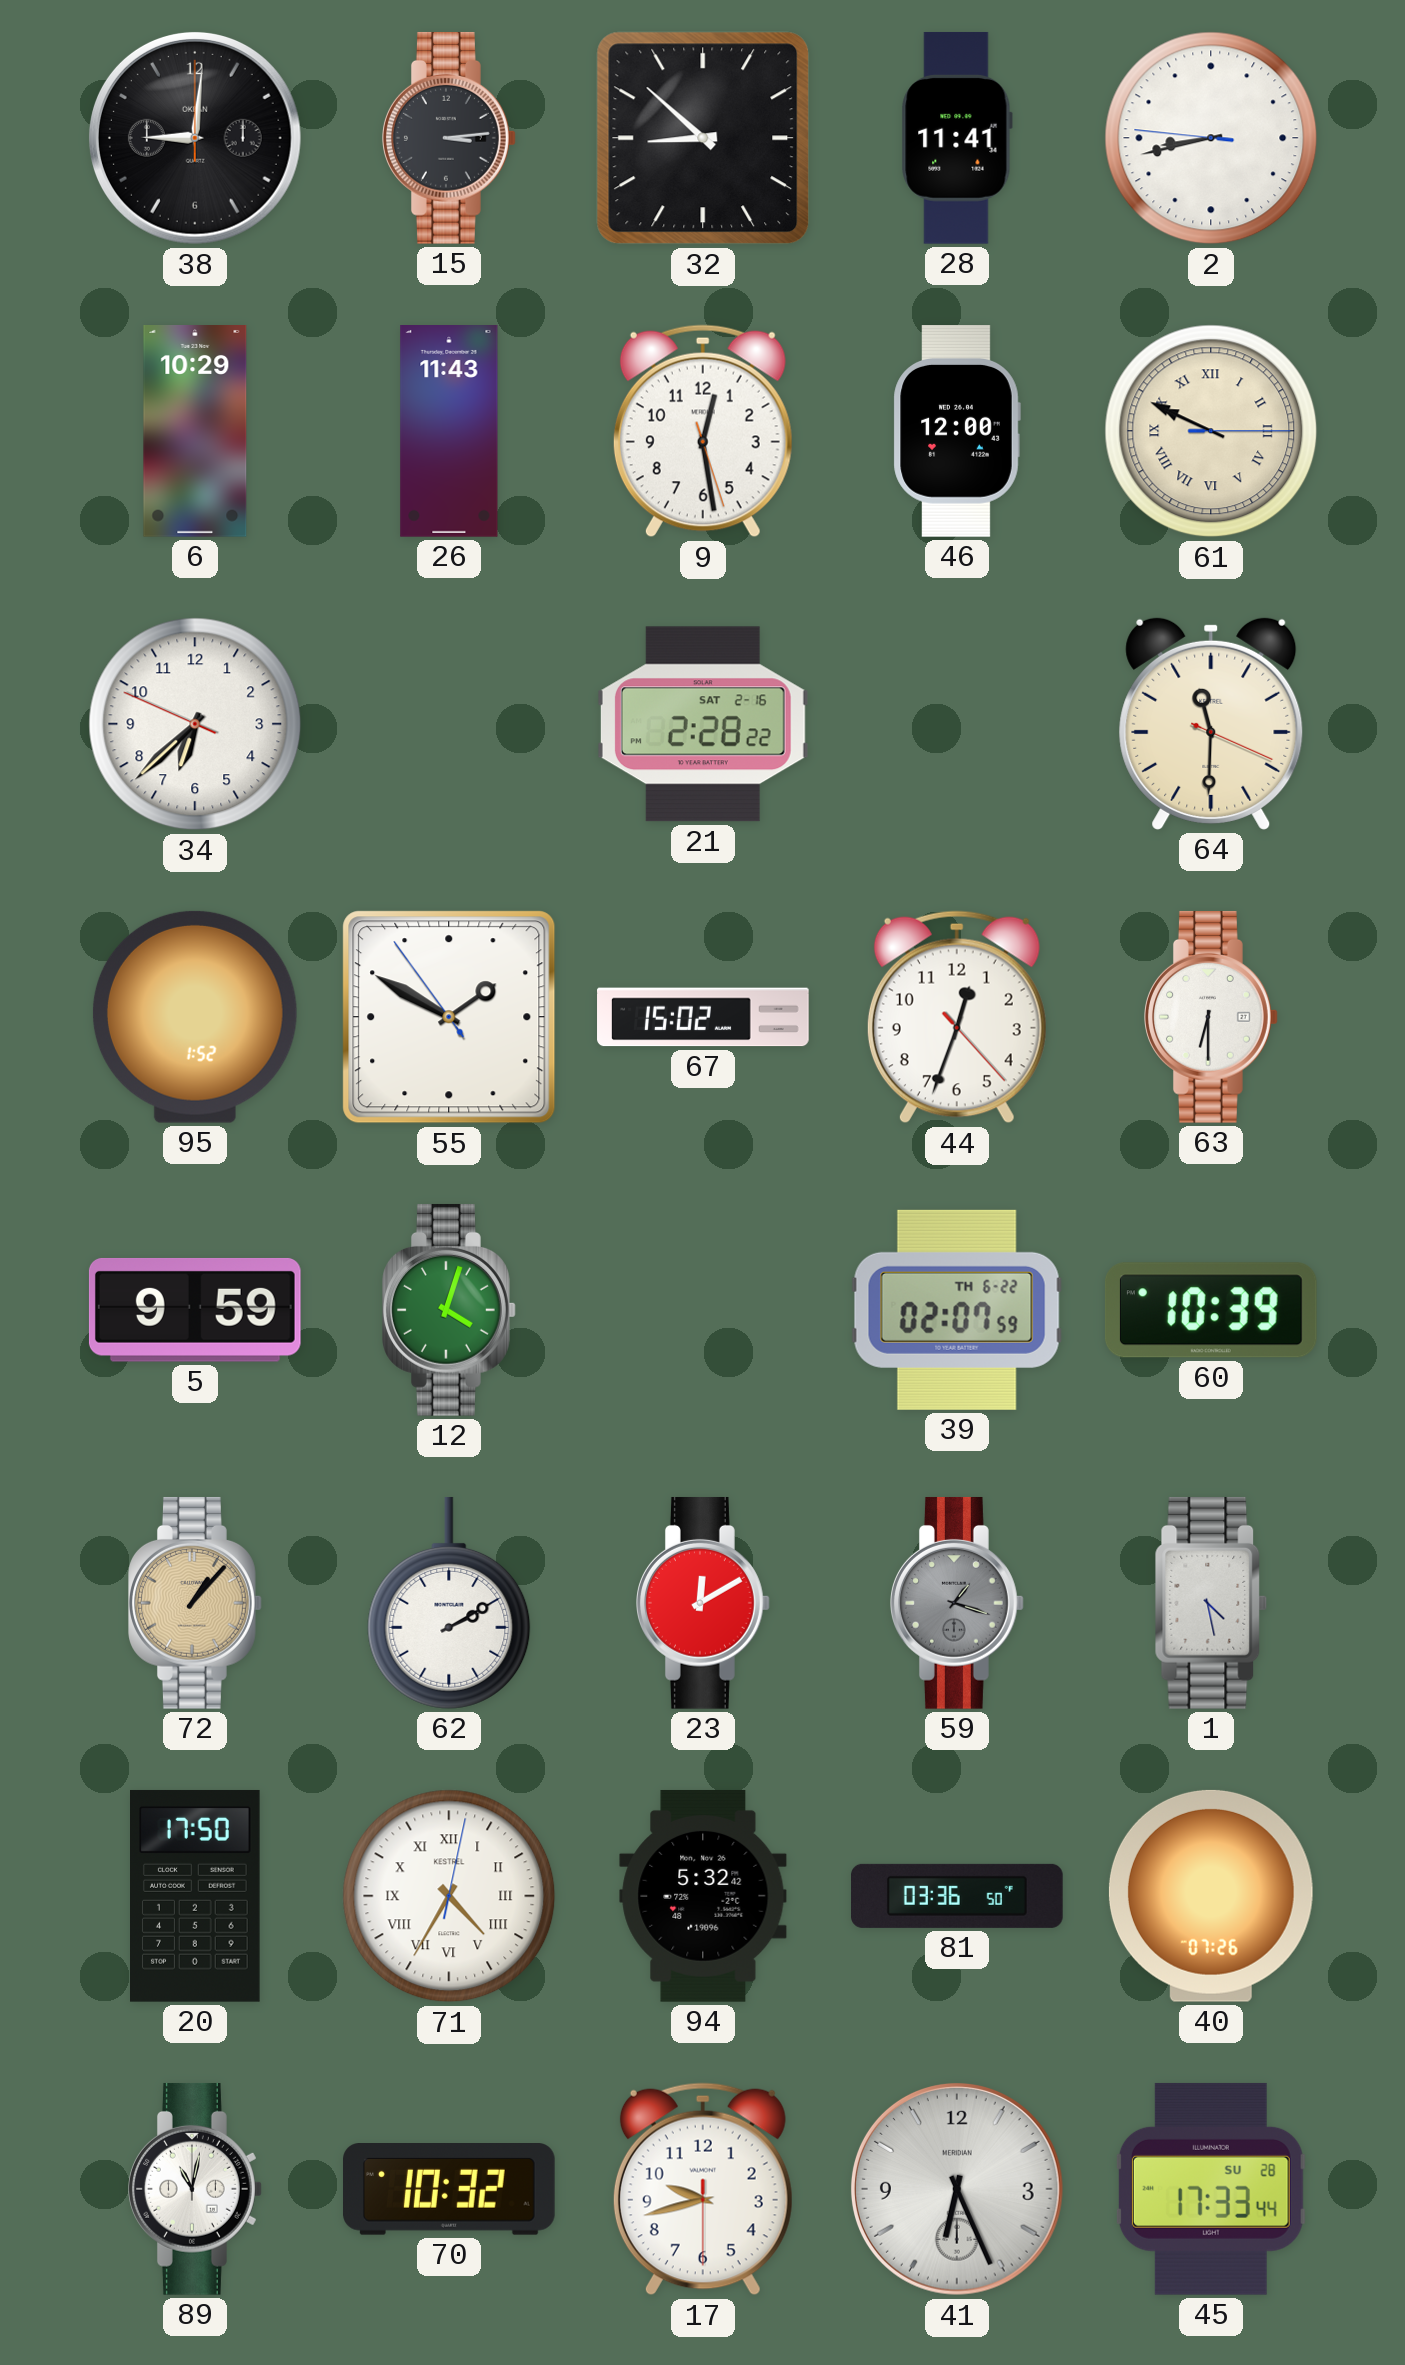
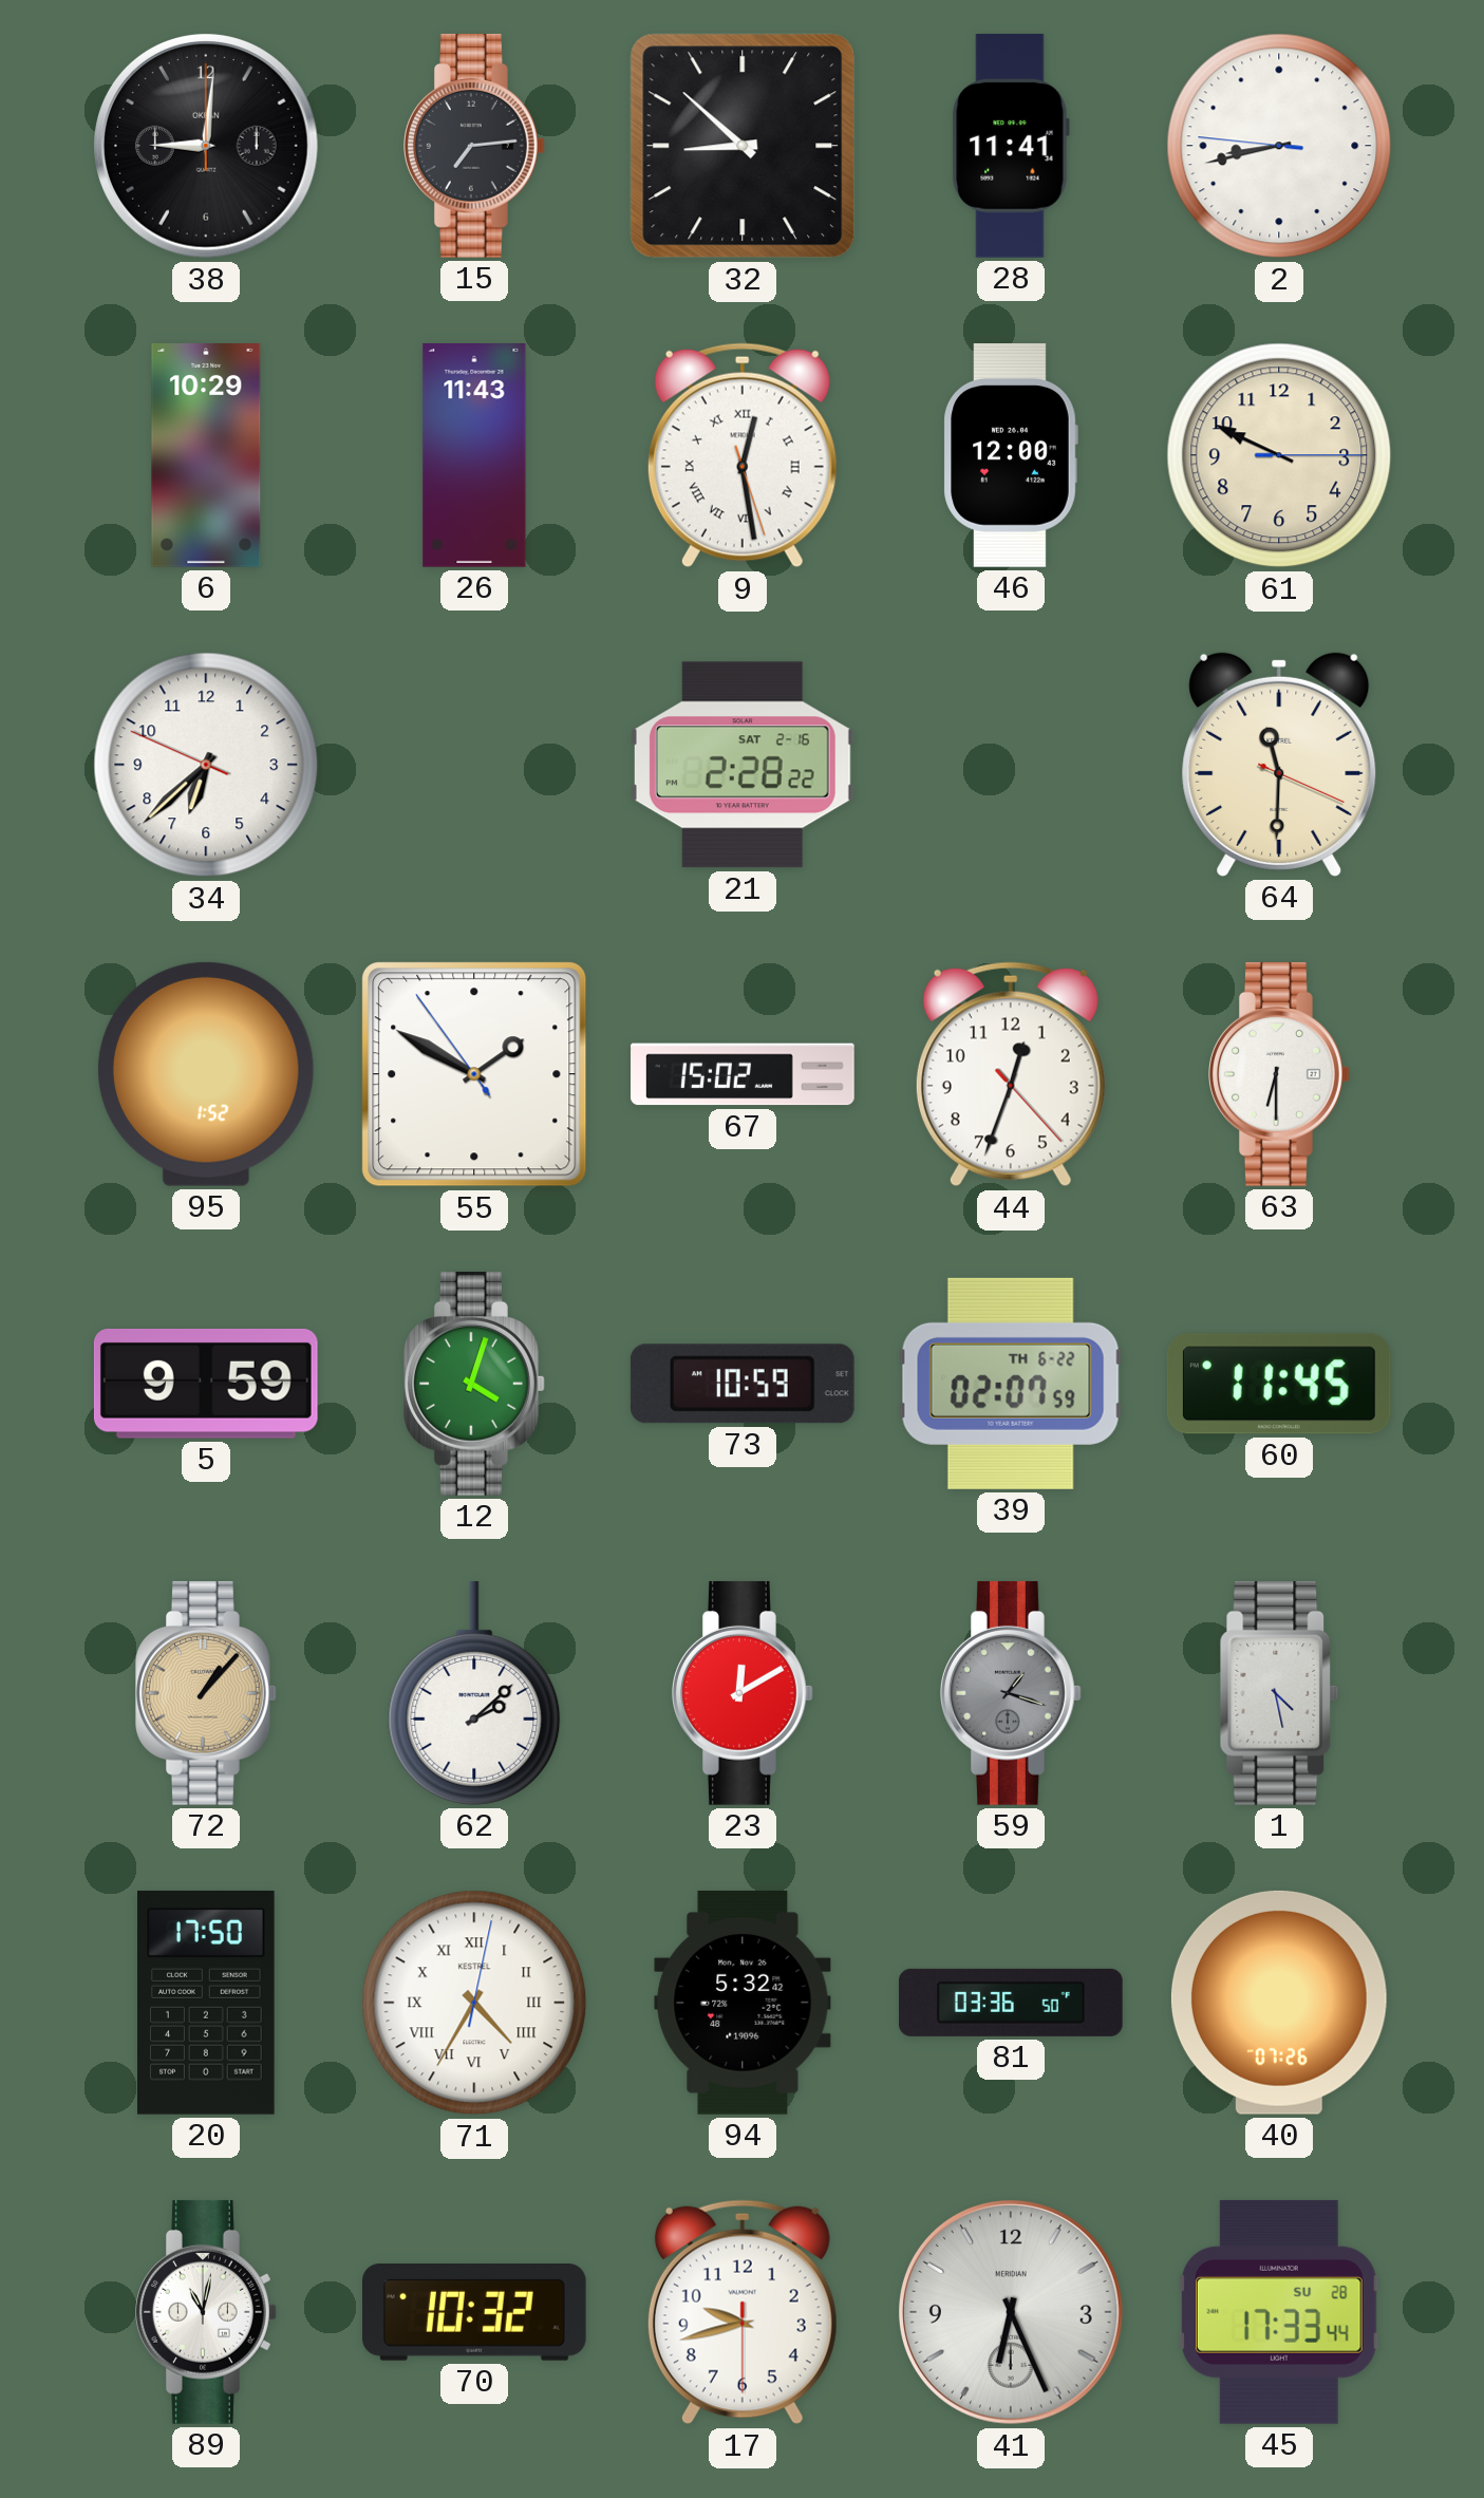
15: 3:14 -> 7:14 (475, 146)
9 numerals: Arabic -> Roman (743, 455)
61 numerals: Roman -> Arabic (1279, 455)
73: none -> 10:59 (743, 1384)
60: 10:39 -> 11:45 (1279, 1384)
62: 2:10 -> 2:08 (474, 1693)
